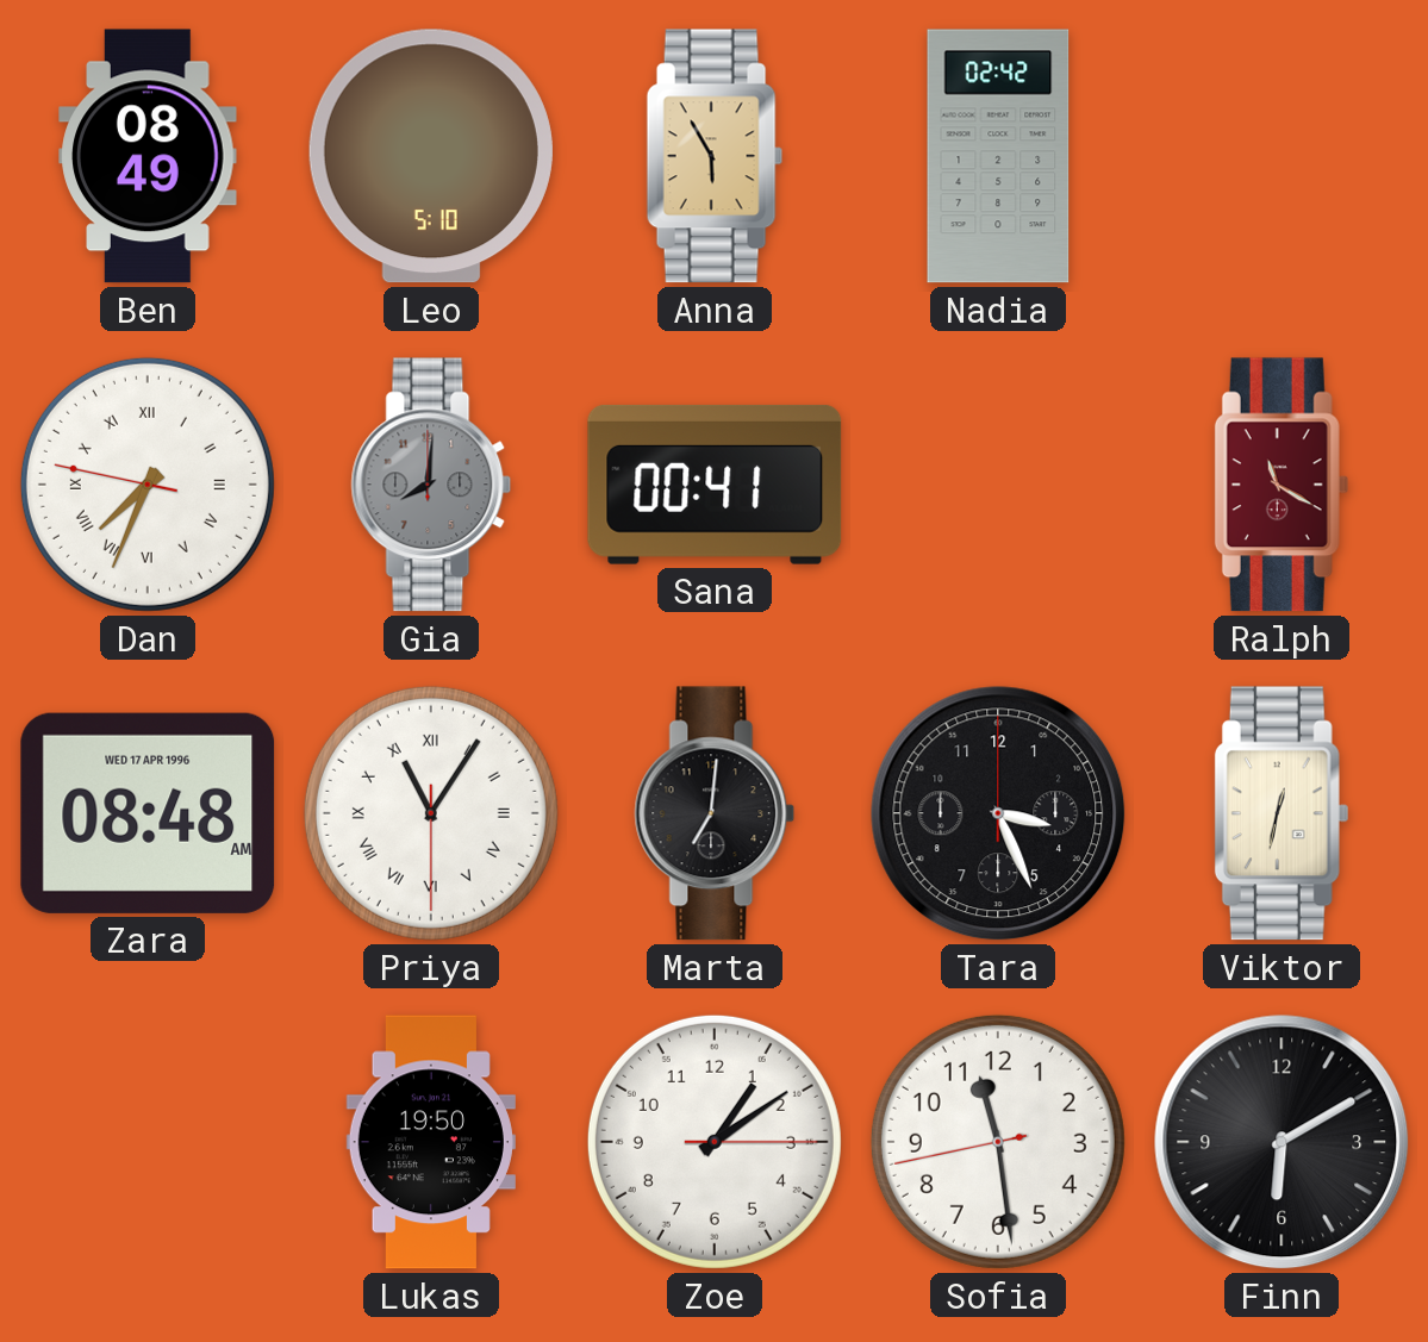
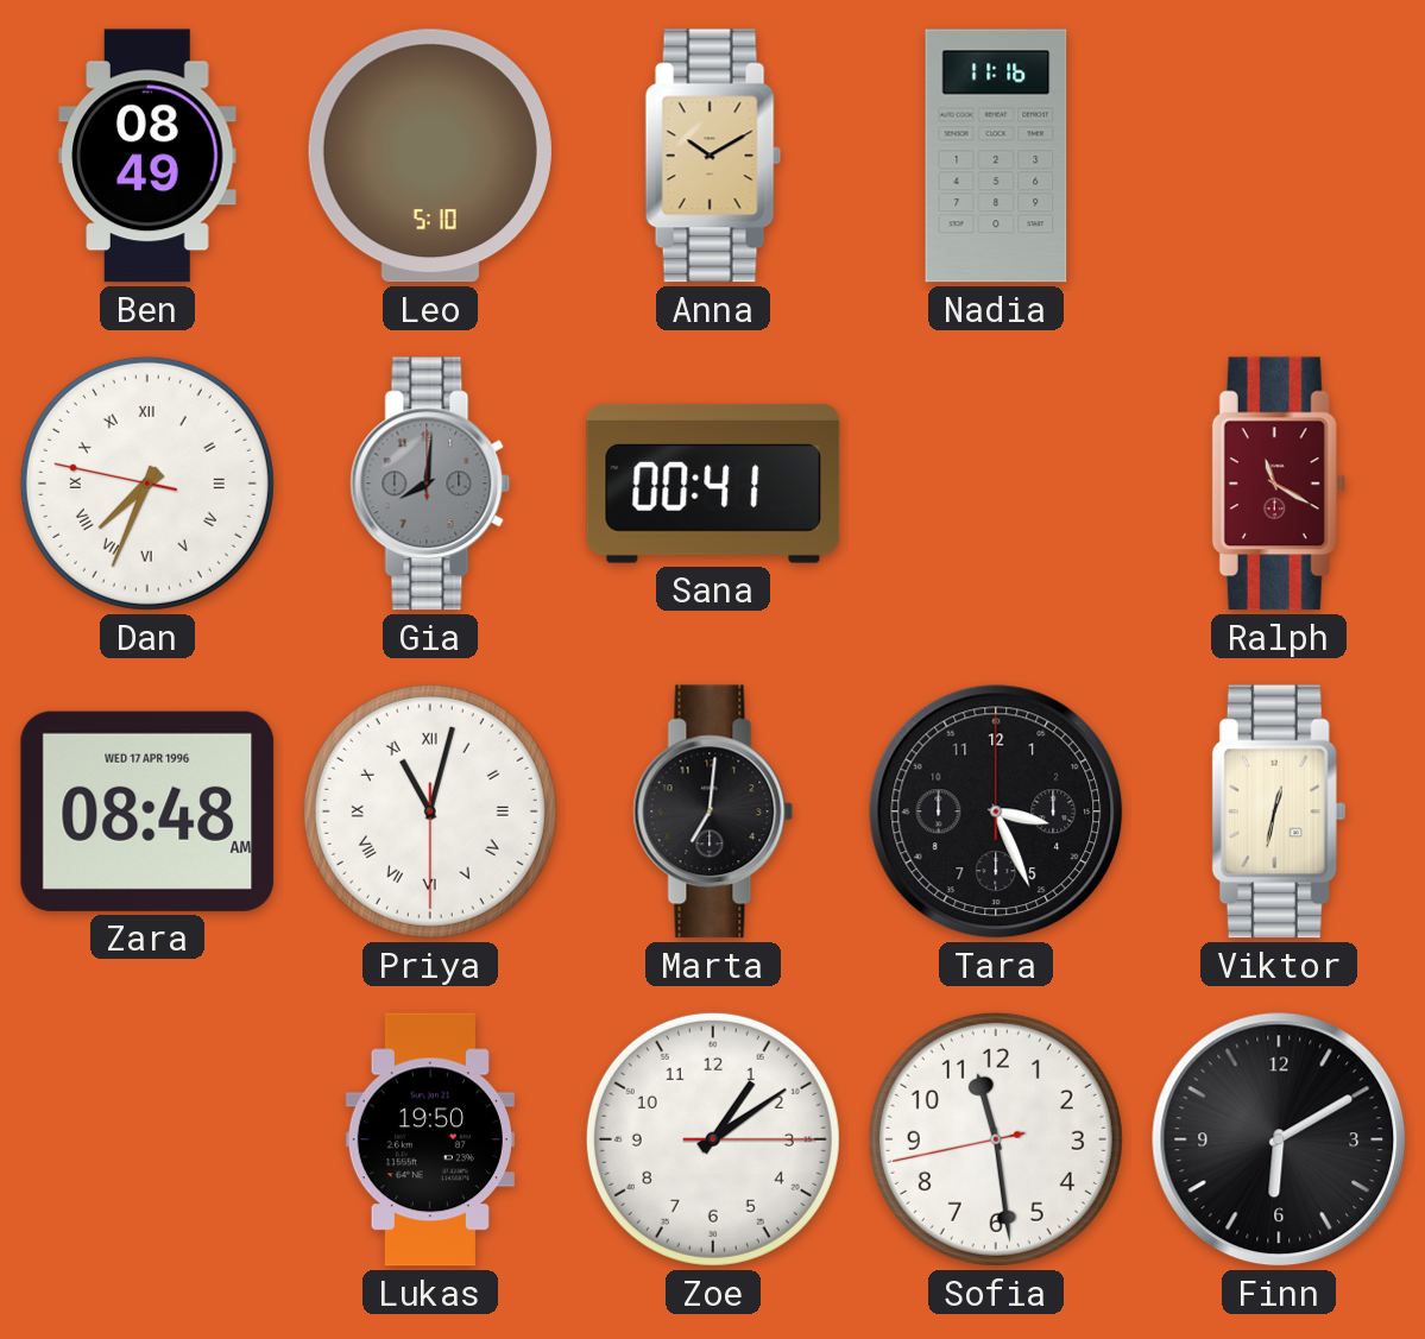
Anna: 5:55 -> 10:10 (713, 156)
Nadia: 02:42 -> 11:16 (996, 156)
Priya: 11:05 -> 11:02 (430, 811)
